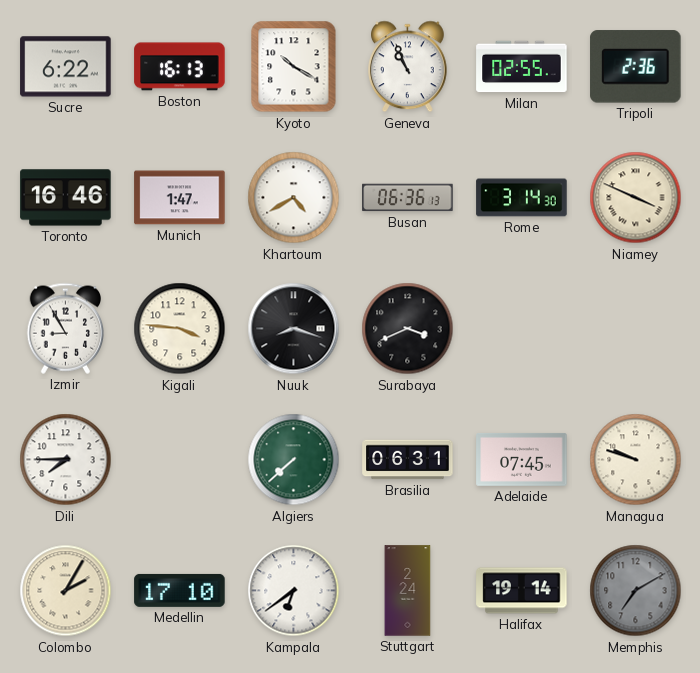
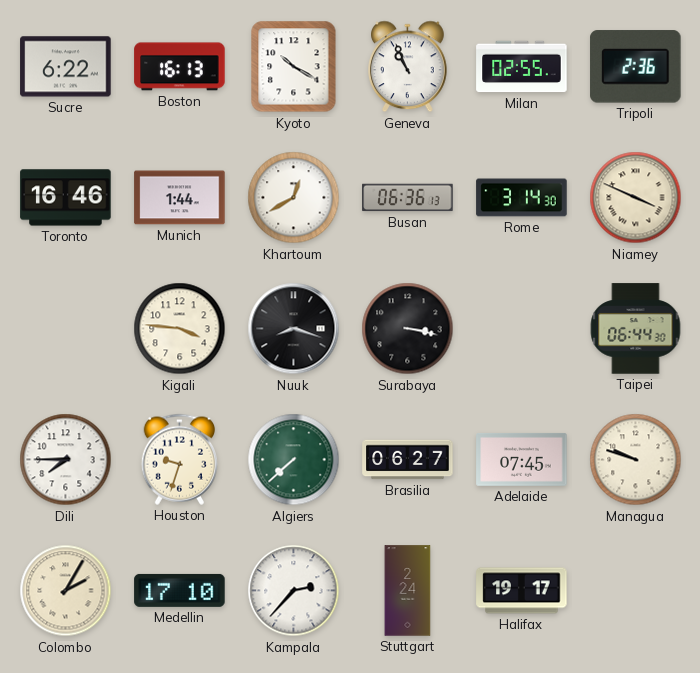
Munich: 1:47 -> 1:44 (180, 198)
Khartoum: 4:40 -> 12:40 (294, 198)
Izmir: 8:55 -> none (66, 328)
Surabaya: 3:41 -> 3:17 (408, 329)
Taipei: none -> 06:44 (636, 329)
Houston: none -> 9:33 (180, 459)
Brasilia: 06:31 -> 06:27 (408, 460)
Kampala: 6:39 -> 2:37 (294, 591)
Halifax: 19:14 -> 19:17 (522, 591)
Memphis: 7:10 -> none (636, 591)
